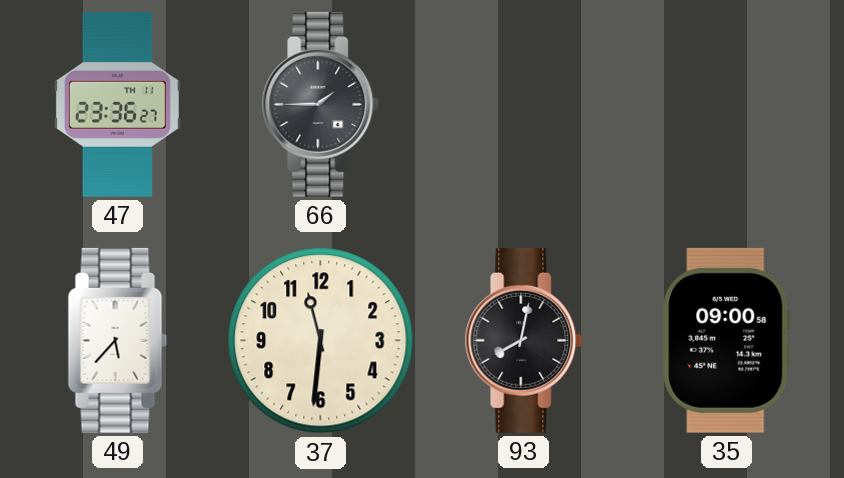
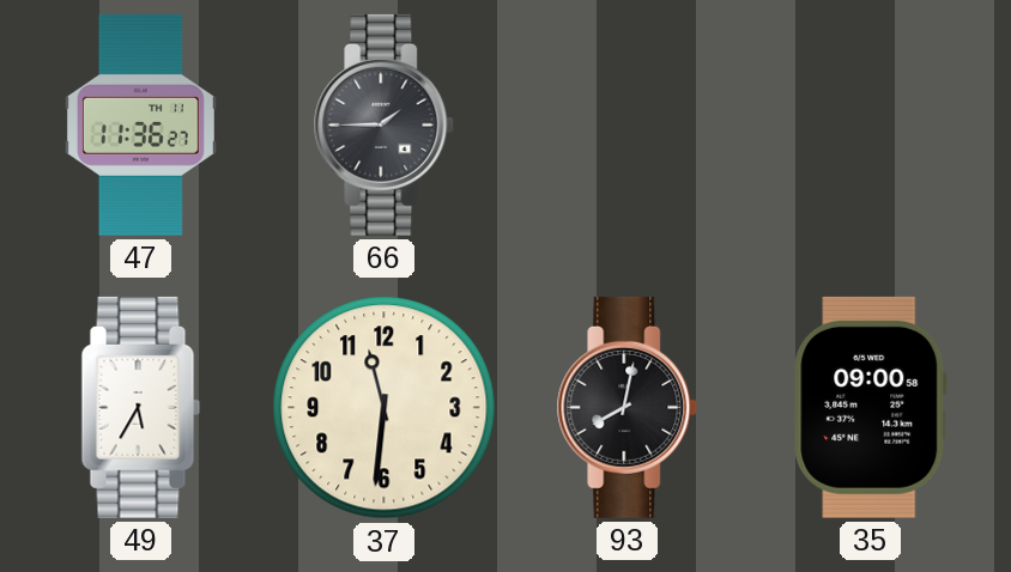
47: 23:36 -> 11:36 (140, 124)
49: 5:37 -> 5:35 (141, 407)
